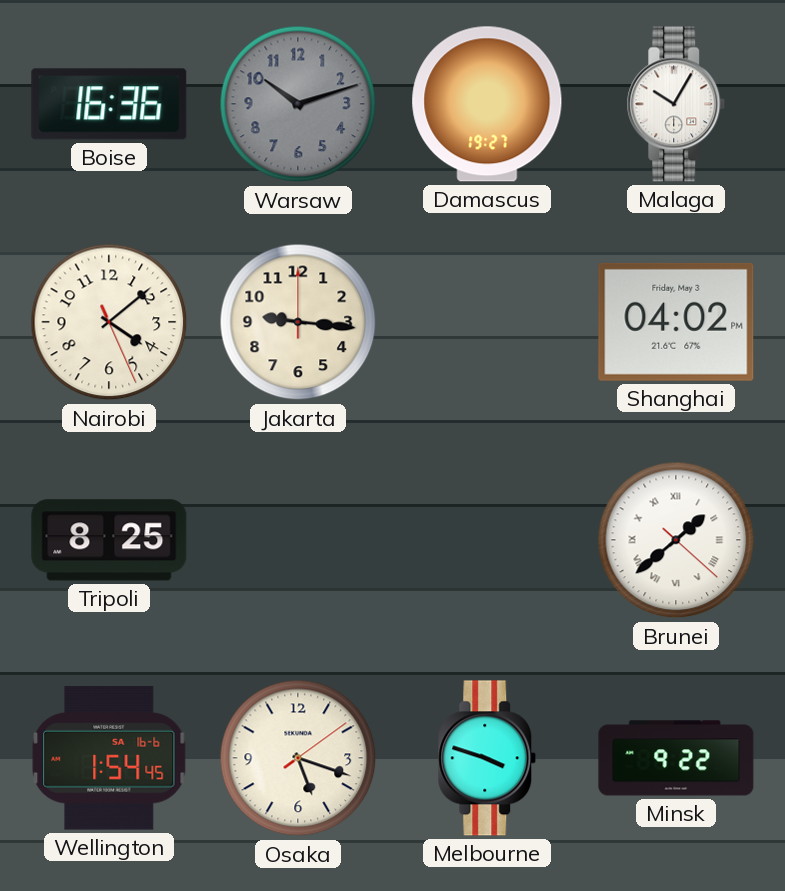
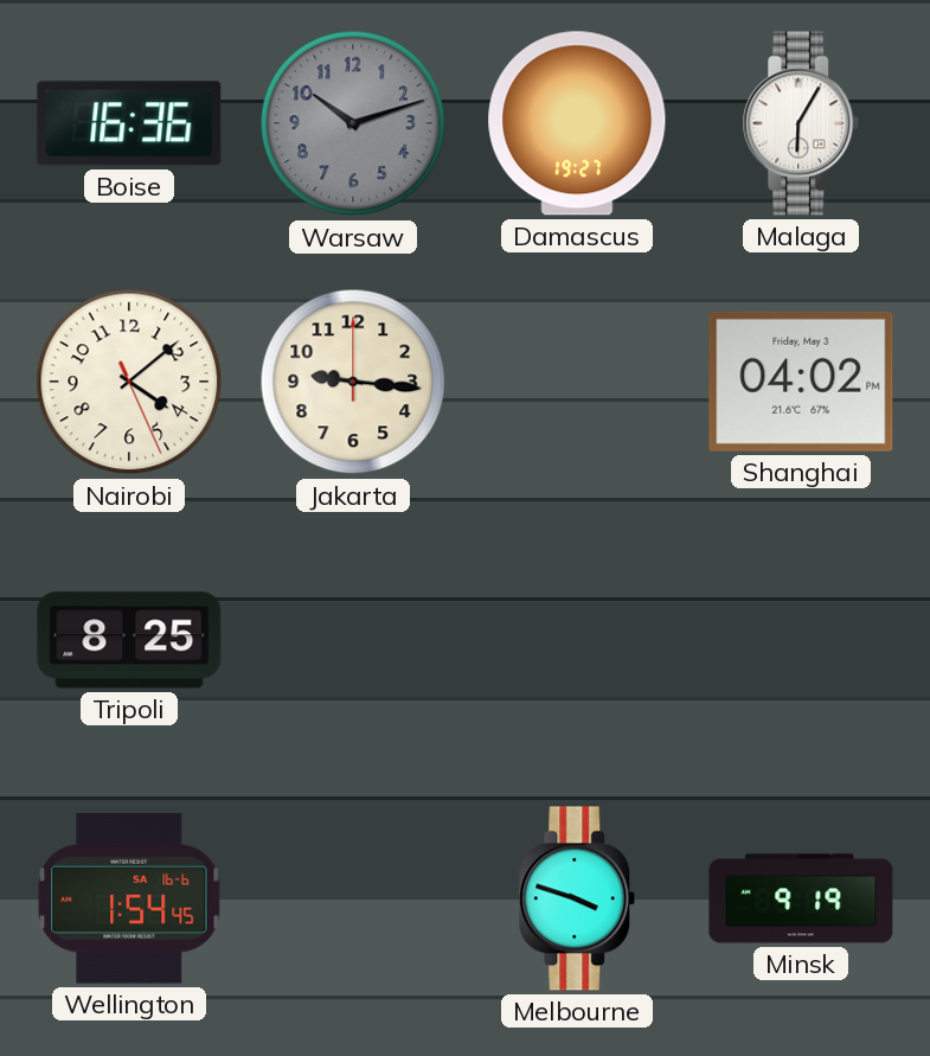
Malaga: 10:05 -> 6:05 (801, 123)
Brunei: 1:38 -> none (676, 540)
Osaka: 5:18 -> none (298, 758)
Minsk: 9:22 -> 9:19 (801, 898)
